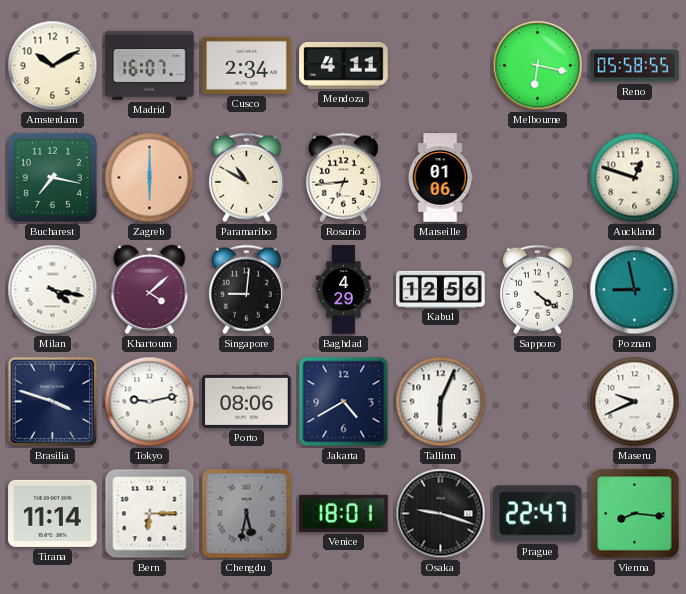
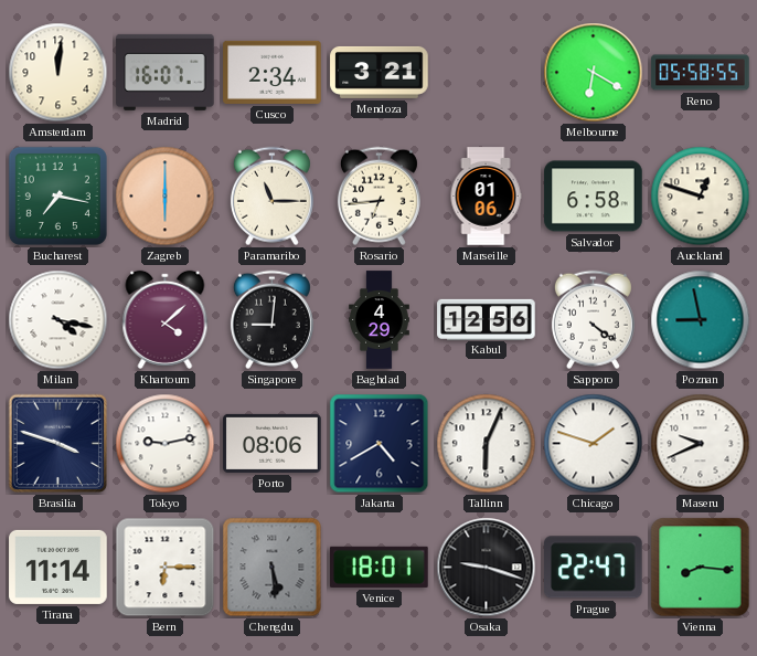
Amsterdam: 10:10 -> 12:01 (58, 73)
Mendoza: 4:11 -> 3:21 (380, 72)
Melbourne: 6:17 -> 6:20 (594, 73)
Paramaribo: 10:50 -> 11:15 (271, 197)
Salvador: none -> 6:58 (594, 197)
Chicago: none -> 1:48 (594, 444)
Chengdu: 5:32 -> 5:29 (273, 568)
